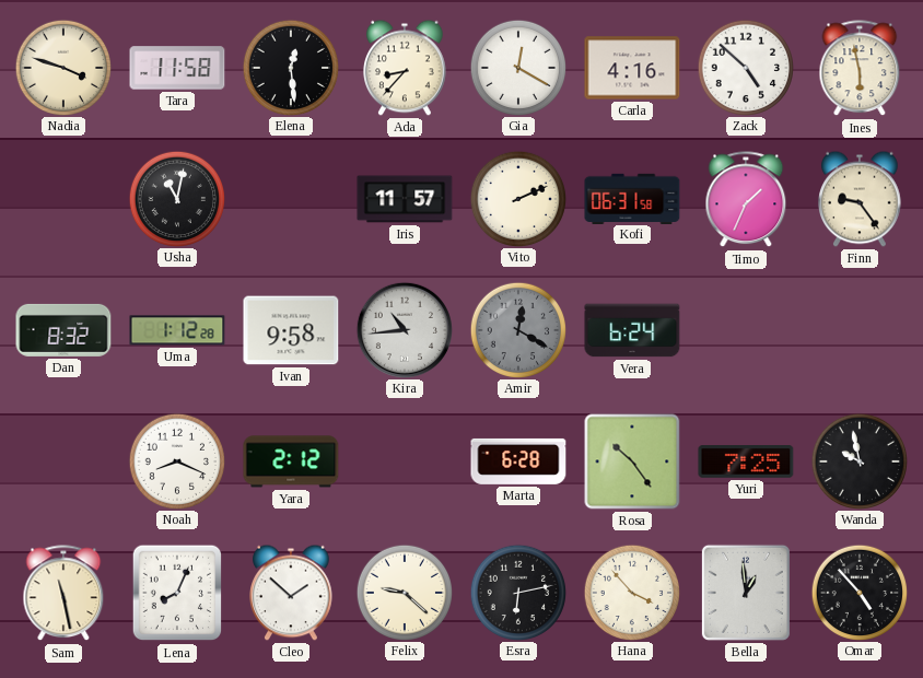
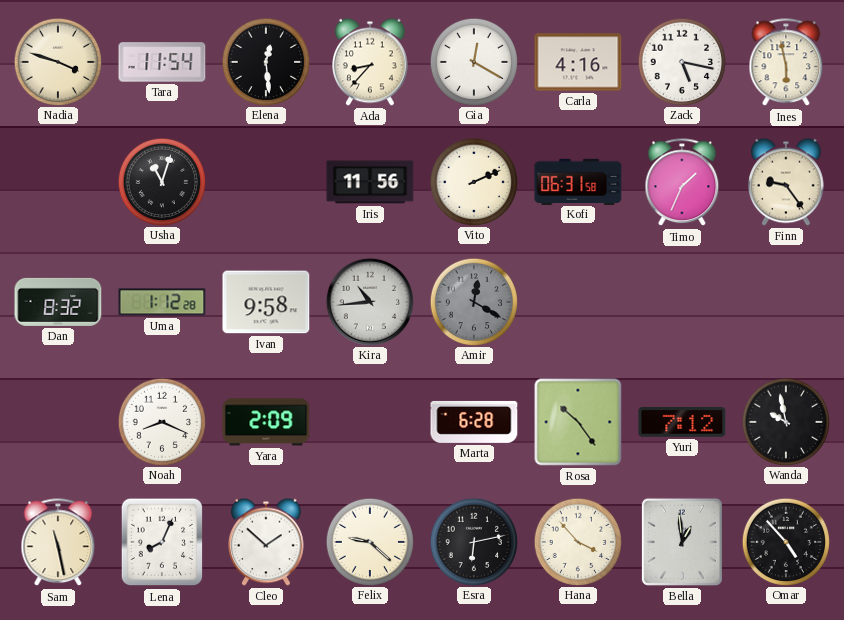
Tara: 11:58 -> 11:54 (162, 62)
Zack: 4:52 -> 5:17 (681, 61)
Usha: 11:02 -> 11:03 (161, 181)
Iris: 11:57 -> 11:56 (370, 182)
Vera: 6:24 -> none (632, 330)
Yara: 2:12 -> 2:09 (266, 422)
Yuri: 7:25 -> 7:12 (682, 422)
